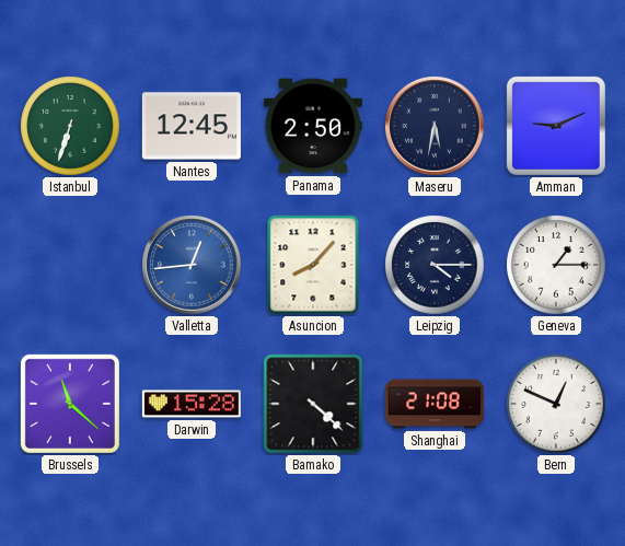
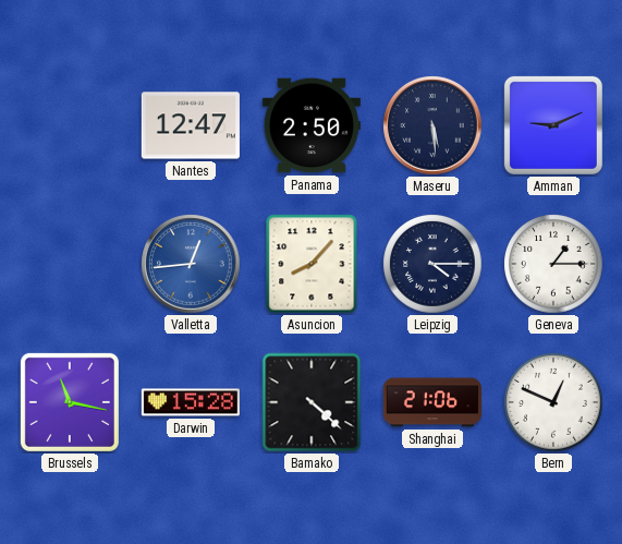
Istanbul: 6:33 -> none (70, 126)
Nantes: 12:45 -> 12:47 (191, 125)
Maseru: 5:32 -> 5:29 (432, 125)
Brussels: 11:22 -> 11:17 (70, 402)
Shanghai: 21:08 -> 21:06 (432, 402)
